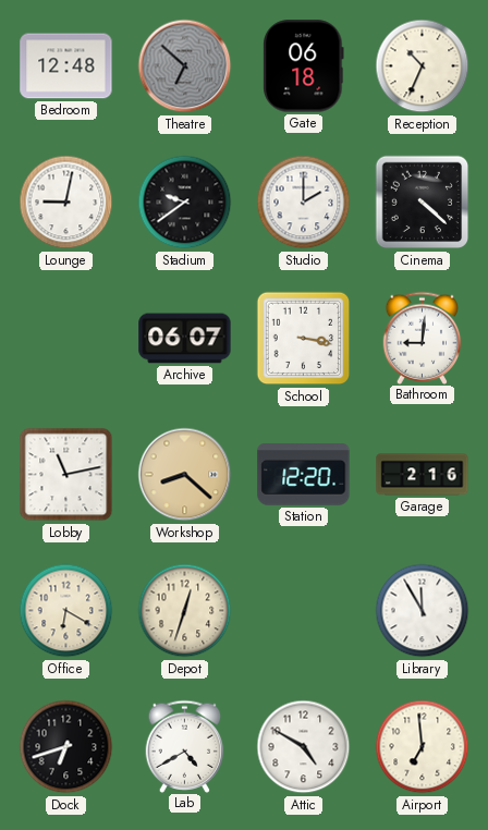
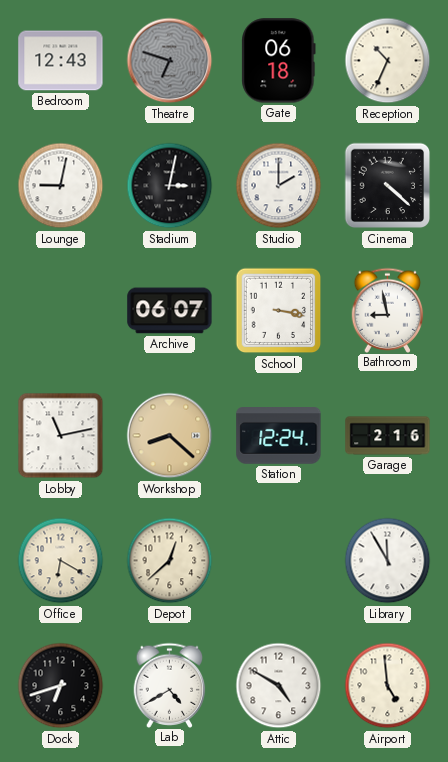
Bedroom: 12:48 -> 12:43 (61, 61)
Theatre: 6:52 -> 6:48 (170, 61)
Stadium: 9:39 -> 3:02 (170, 186)
Bathroom: 9:01 -> 8:58 (388, 310)
Station: 12:20 -> 12:24 (279, 436)
Depot: 12:33 -> 12:38 (170, 561)
Airport: 6:59 -> 4:59 (388, 686)
